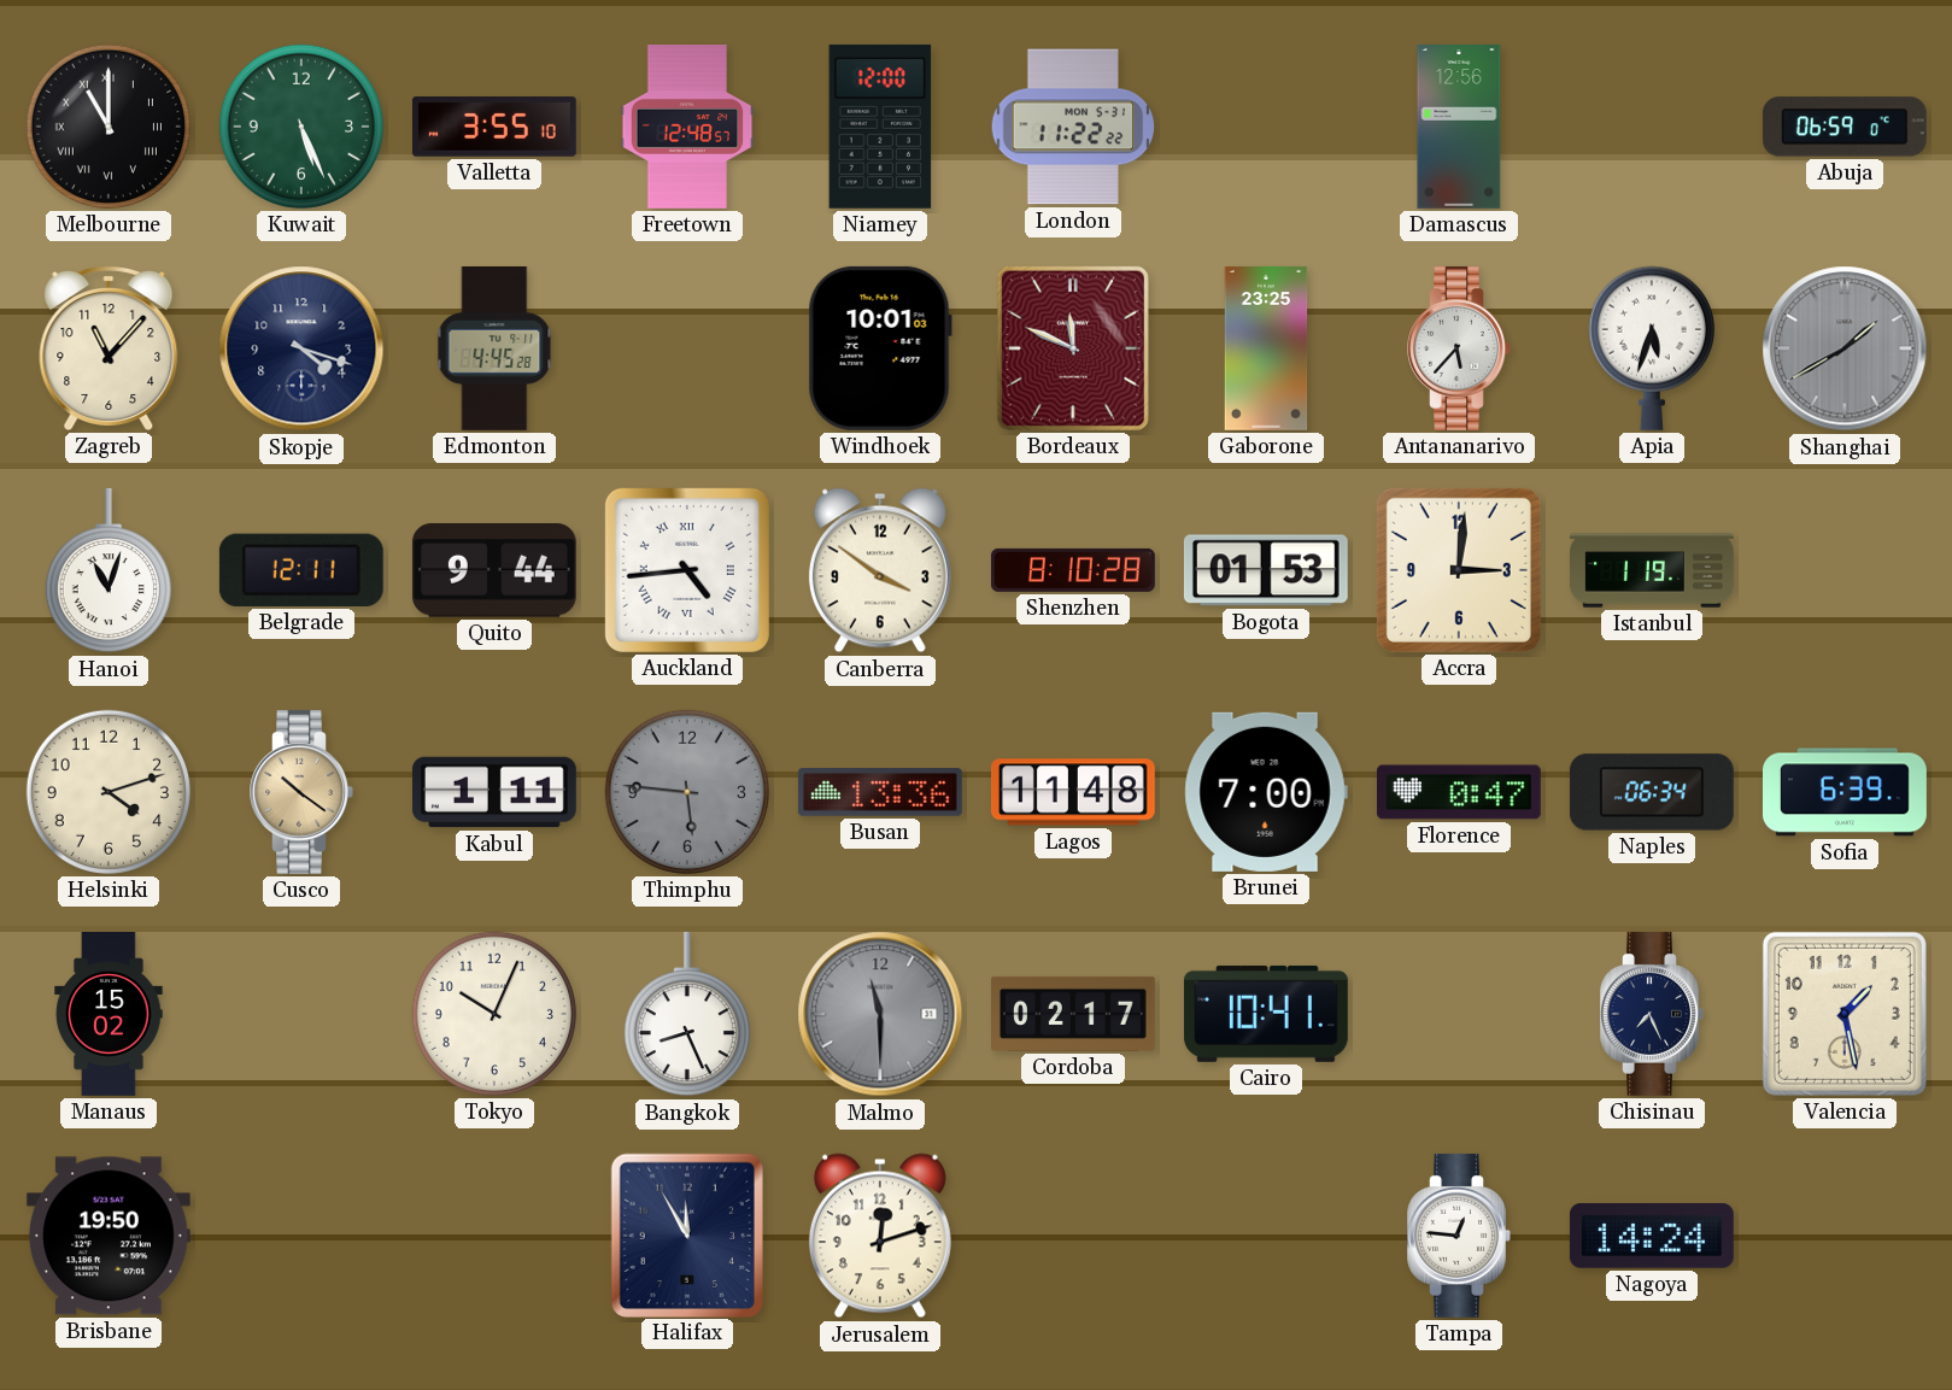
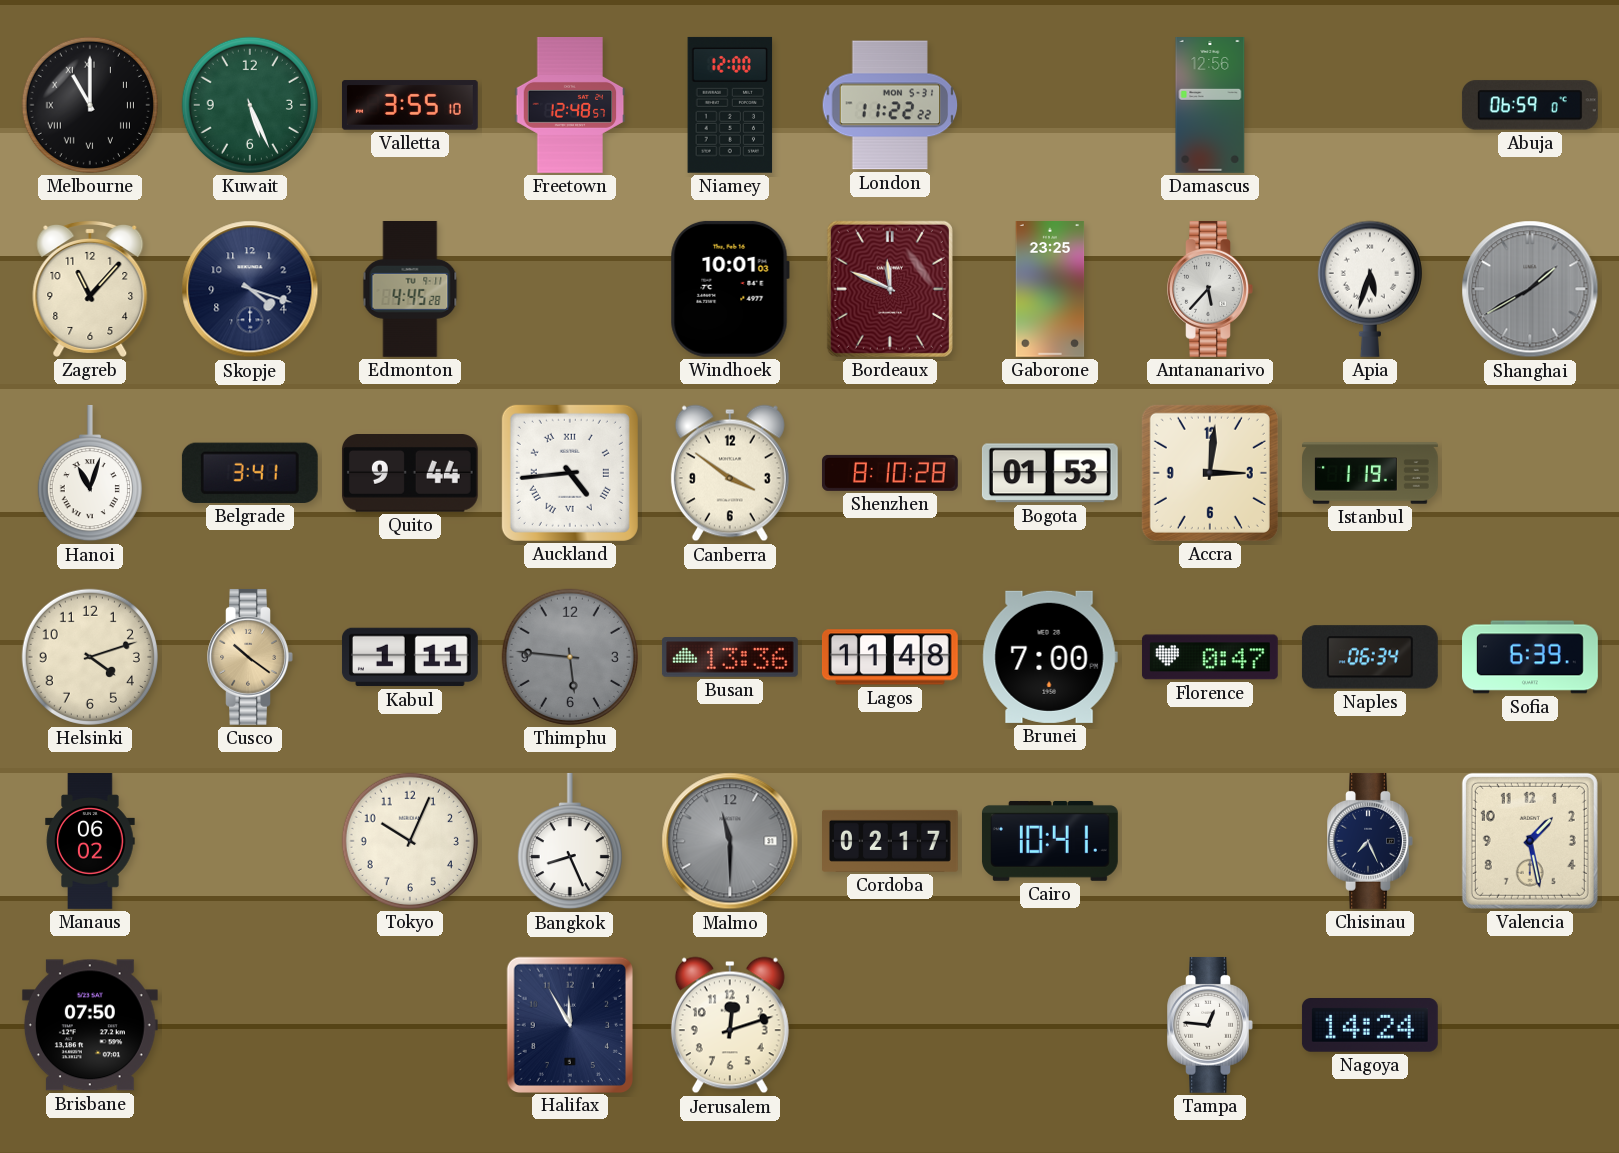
Belgrade: 12:11 -> 3:41 (250, 473)
Manaus: 15:02 -> 06:02 (90, 842)
Brisbane: 19:50 -> 07:50 (90, 1025)
